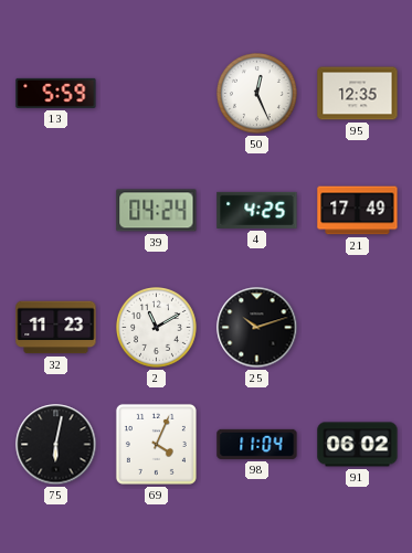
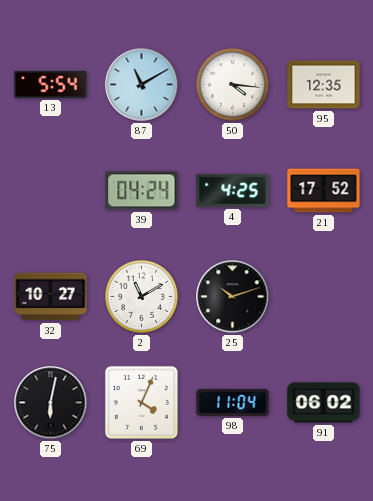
13: 5:59 -> 5:54 (51, 84)
87: none -> 11:10 (142, 85)
50: 12:26 -> 4:16 (233, 85)
21: 17:49 -> 17:52 (324, 191)
32: 11:23 -> 10:27 (51, 297)
